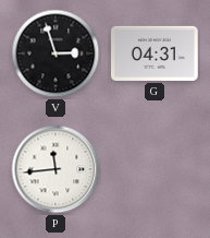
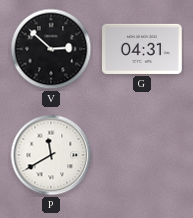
V: 2:57 -> 2:52 (51, 49)
P: 11:44 -> 11:40 (51, 155)
